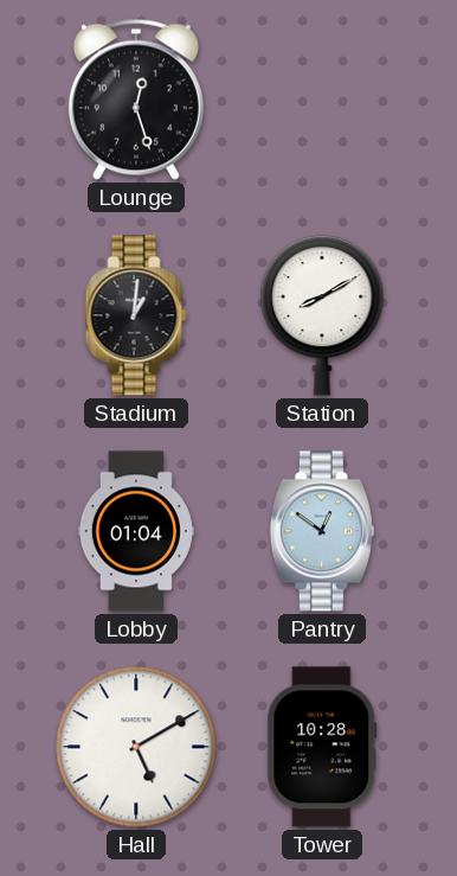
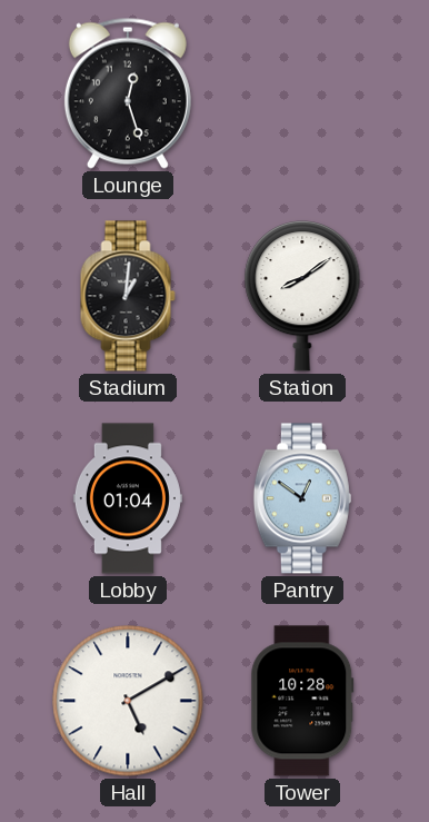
Station: 8:10 -> 8:09 (302, 296)
